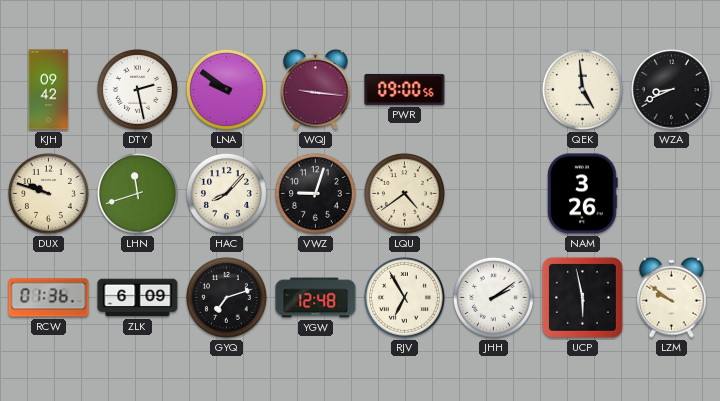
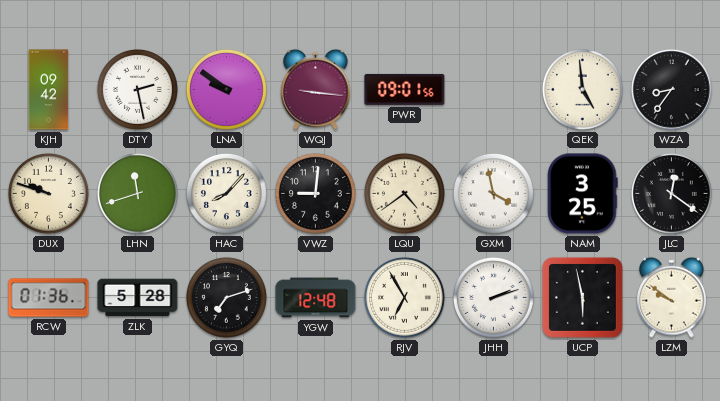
PWR: 09:00 -> 09:01 (405, 89)
WZA: 8:41 -> 8:36 (672, 90)
VWZ: 9:03 -> 9:01 (315, 193)
GXM: none -> 3:58 (493, 193)
NAM: 3:26 -> 3:25 (583, 194)
JLC: none -> 12:21 (671, 193)
ZLK: 6:09 -> 5:28 (138, 298)
JHH: 2:09 -> 2:12 (493, 297)
